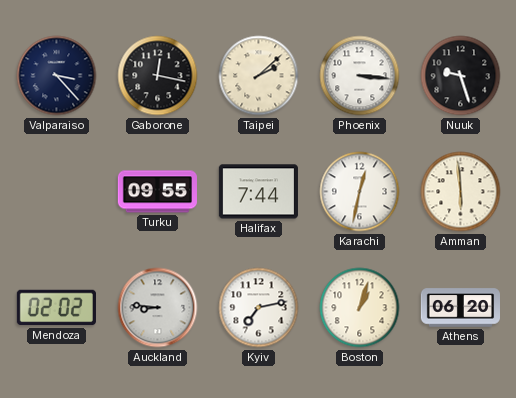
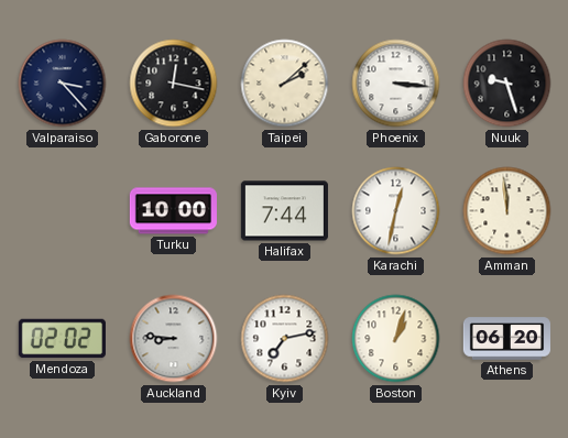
Turku: 09:55 -> 10:00 (173, 211)
Amman: 5:59 -> 11:59 (507, 211)
